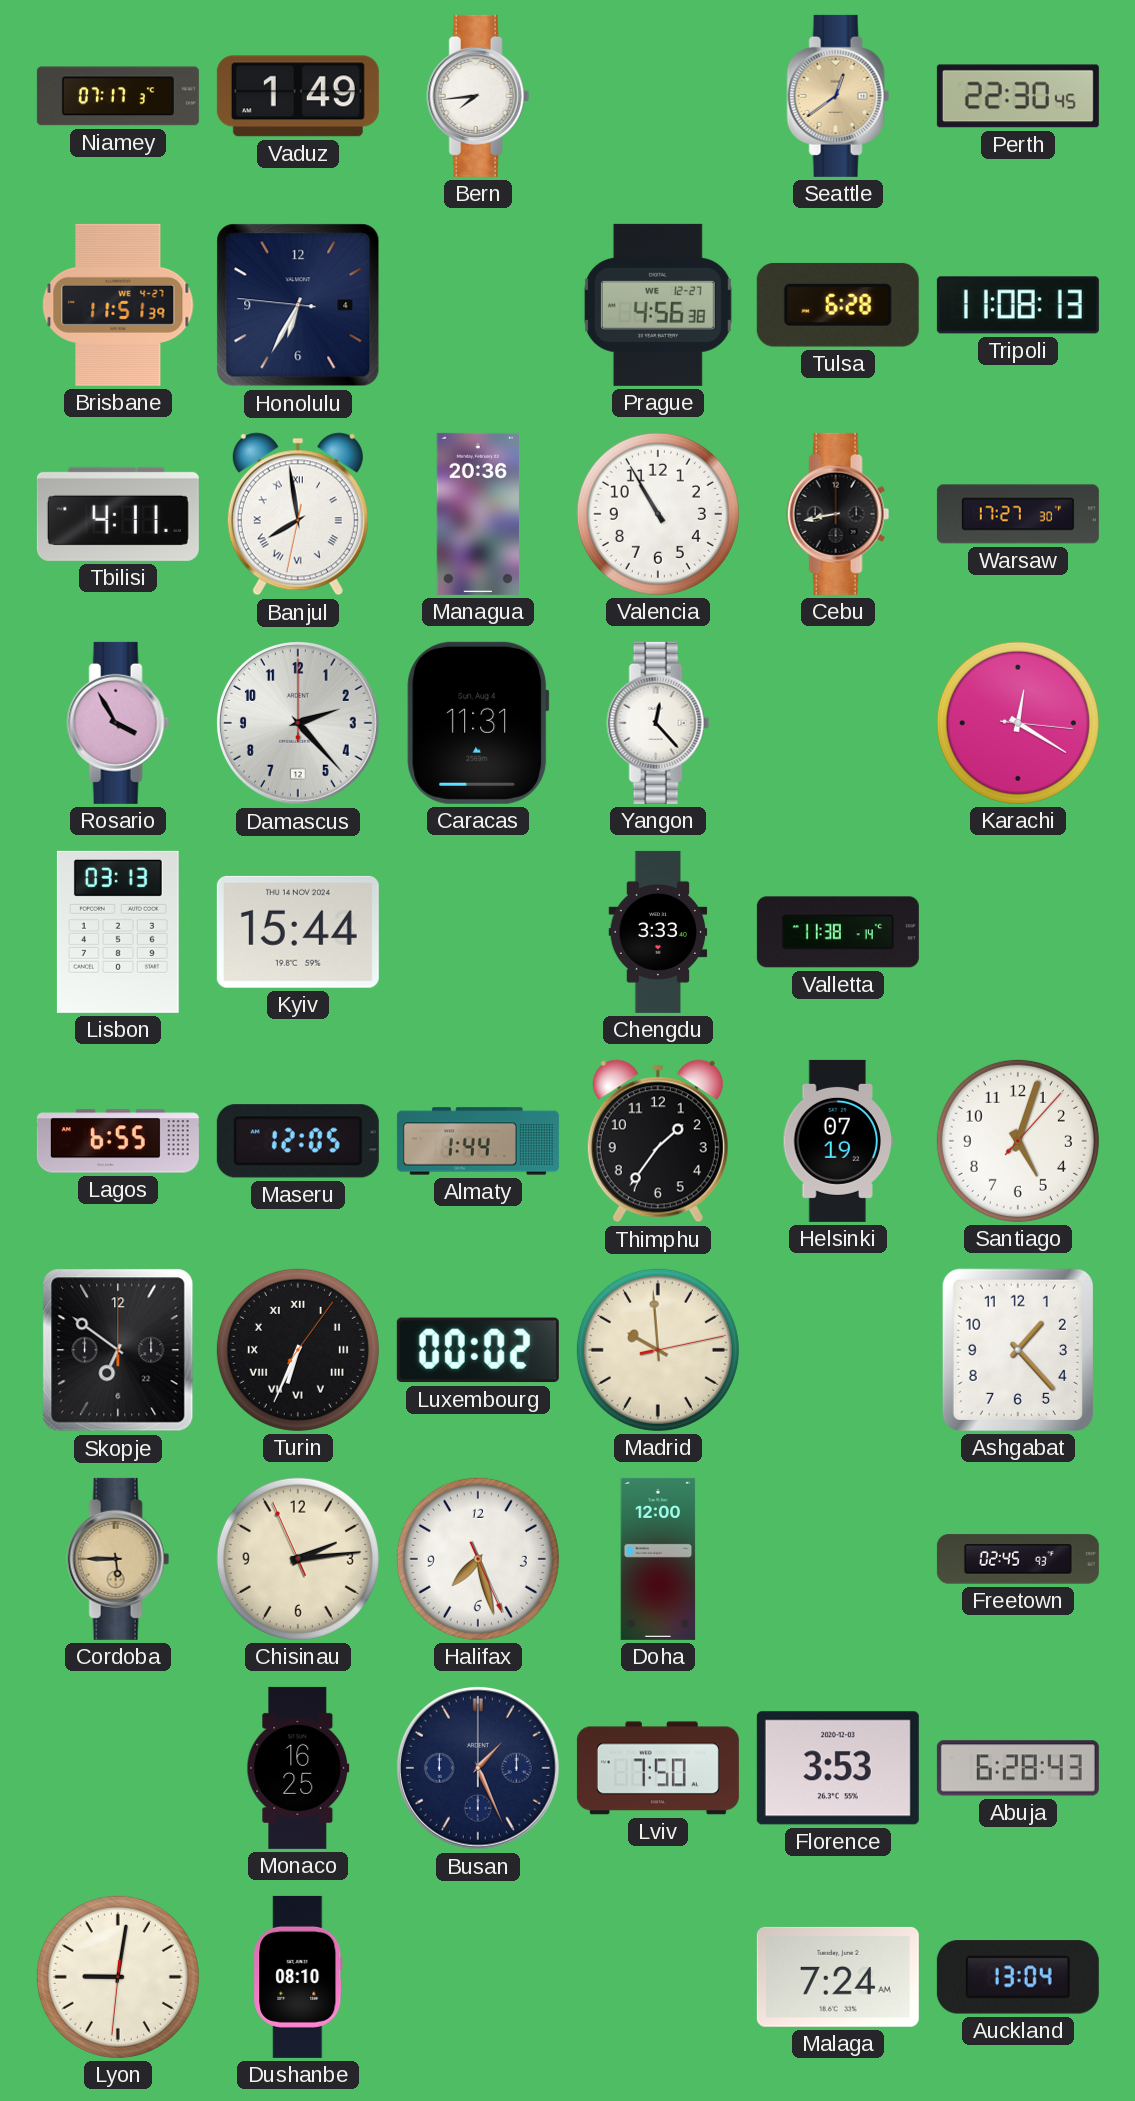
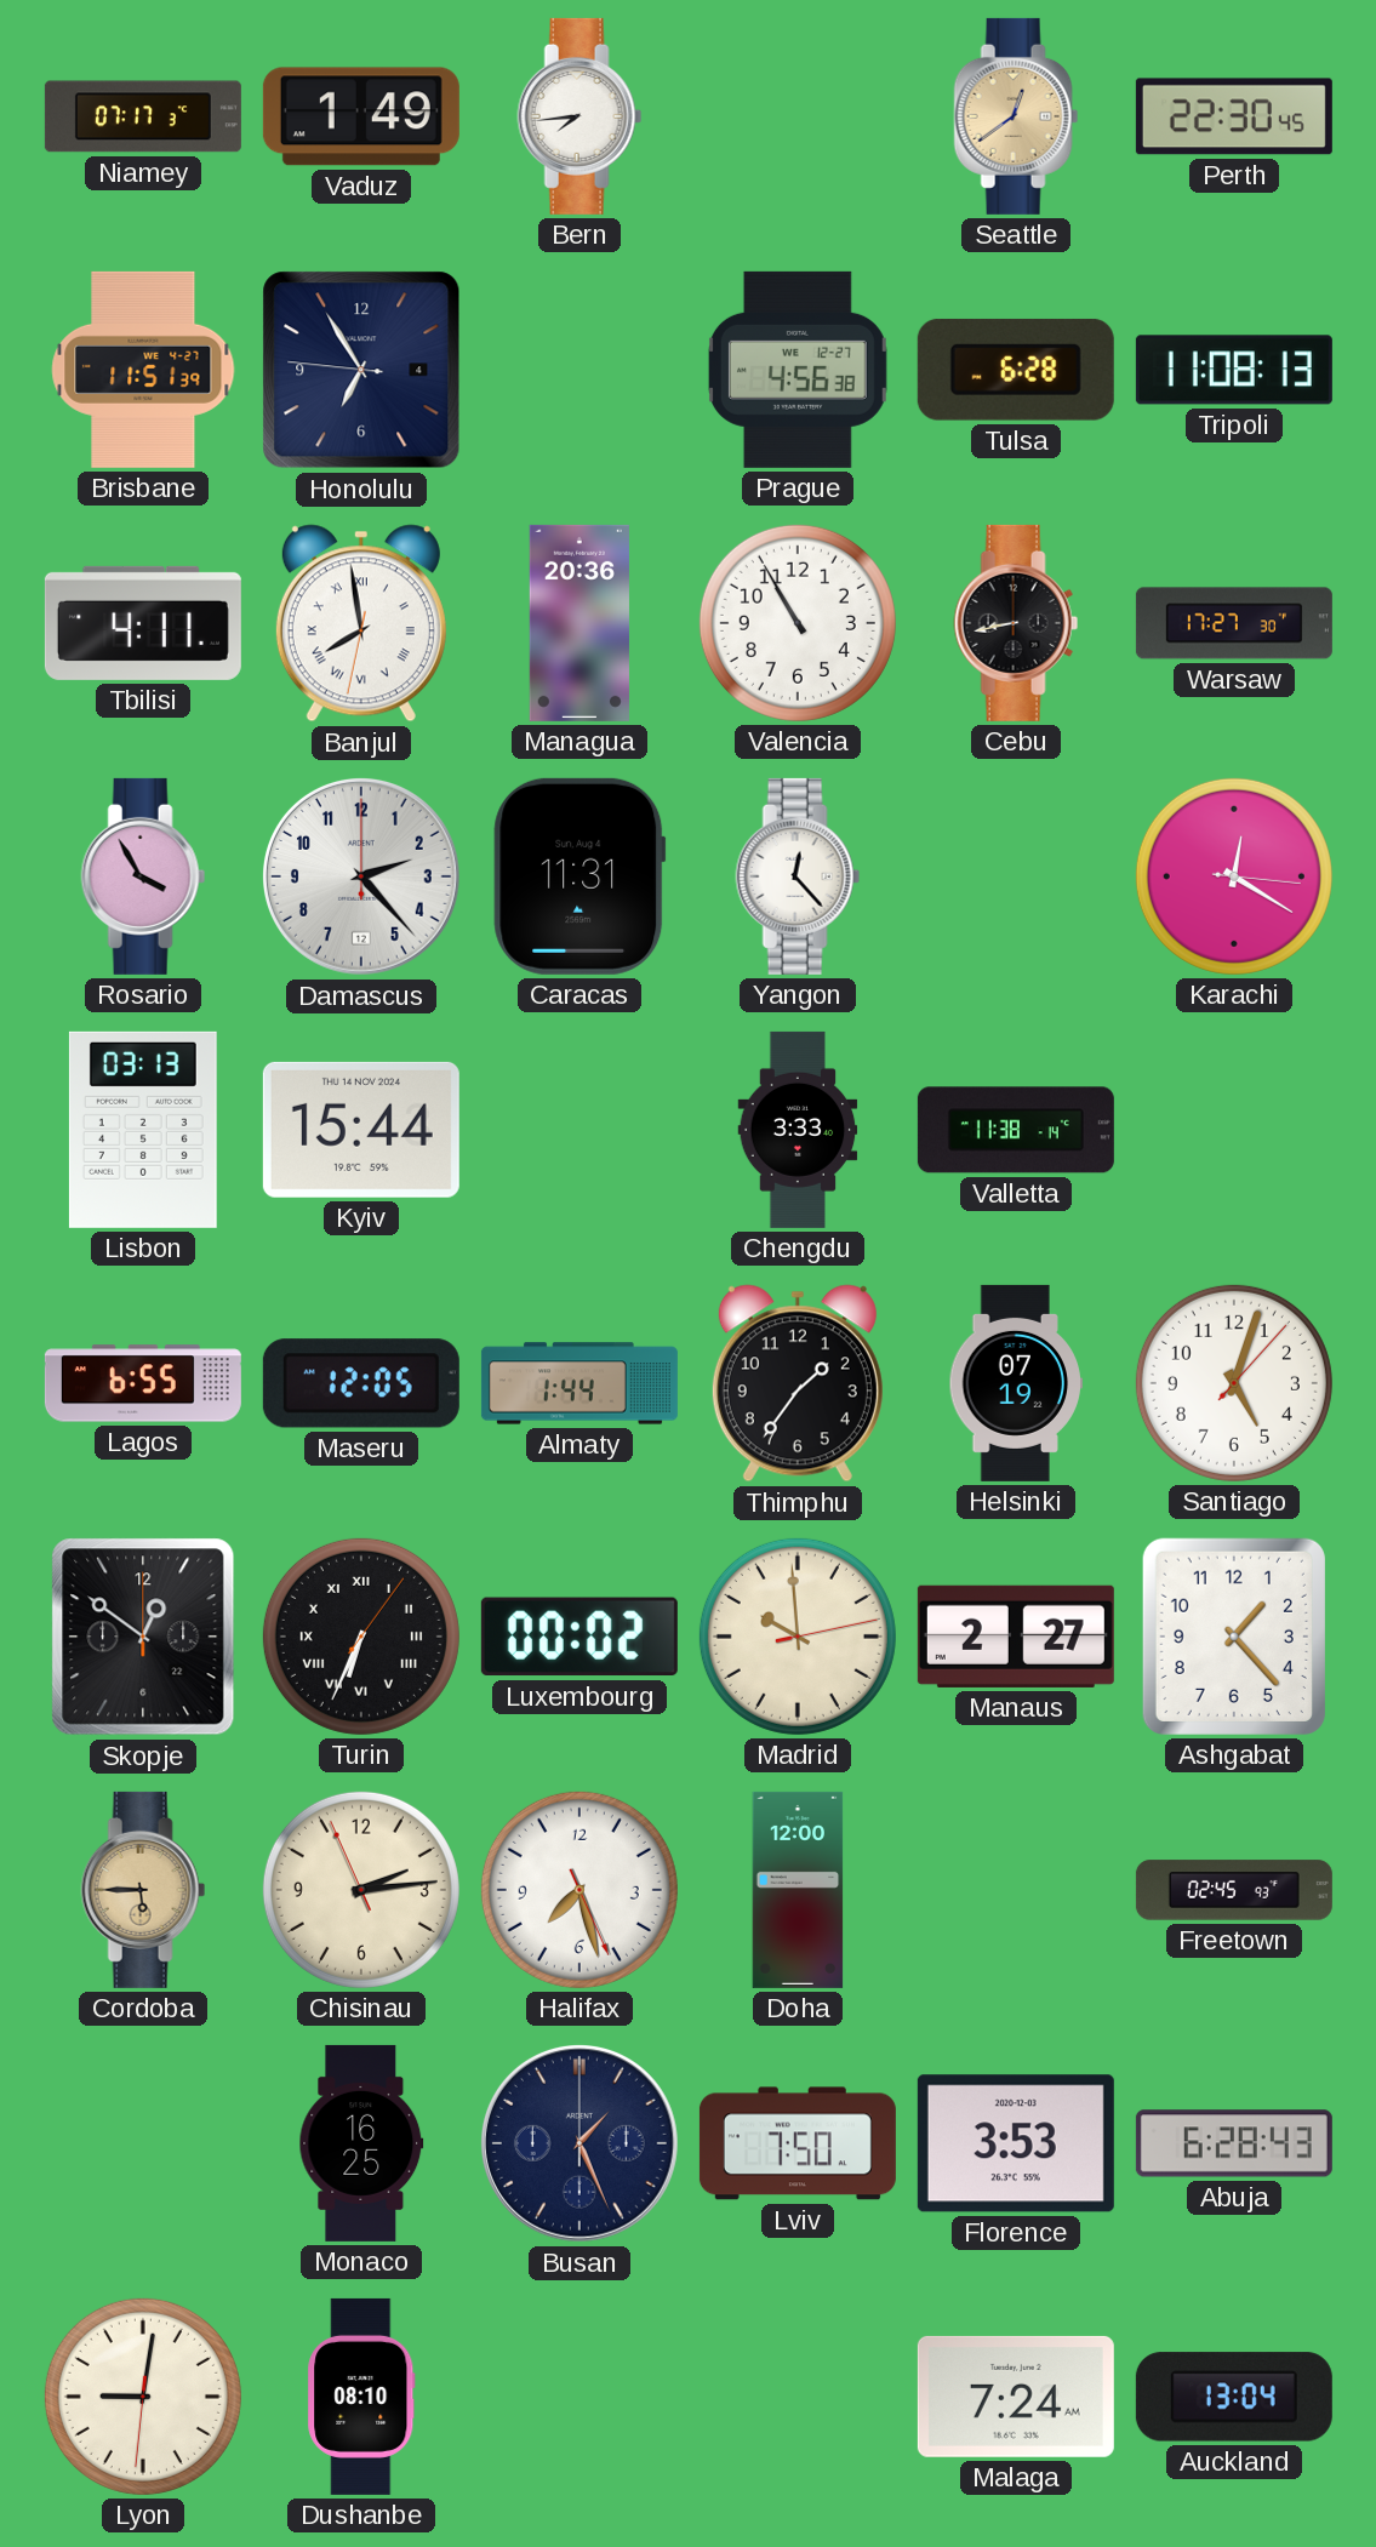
Honolulu: 6:34 -> 6:54 (361, 370)
Skopje: 6:51 -> 12:51 (143, 1637)
Manaus: none -> 2:27 (1016, 1637)
